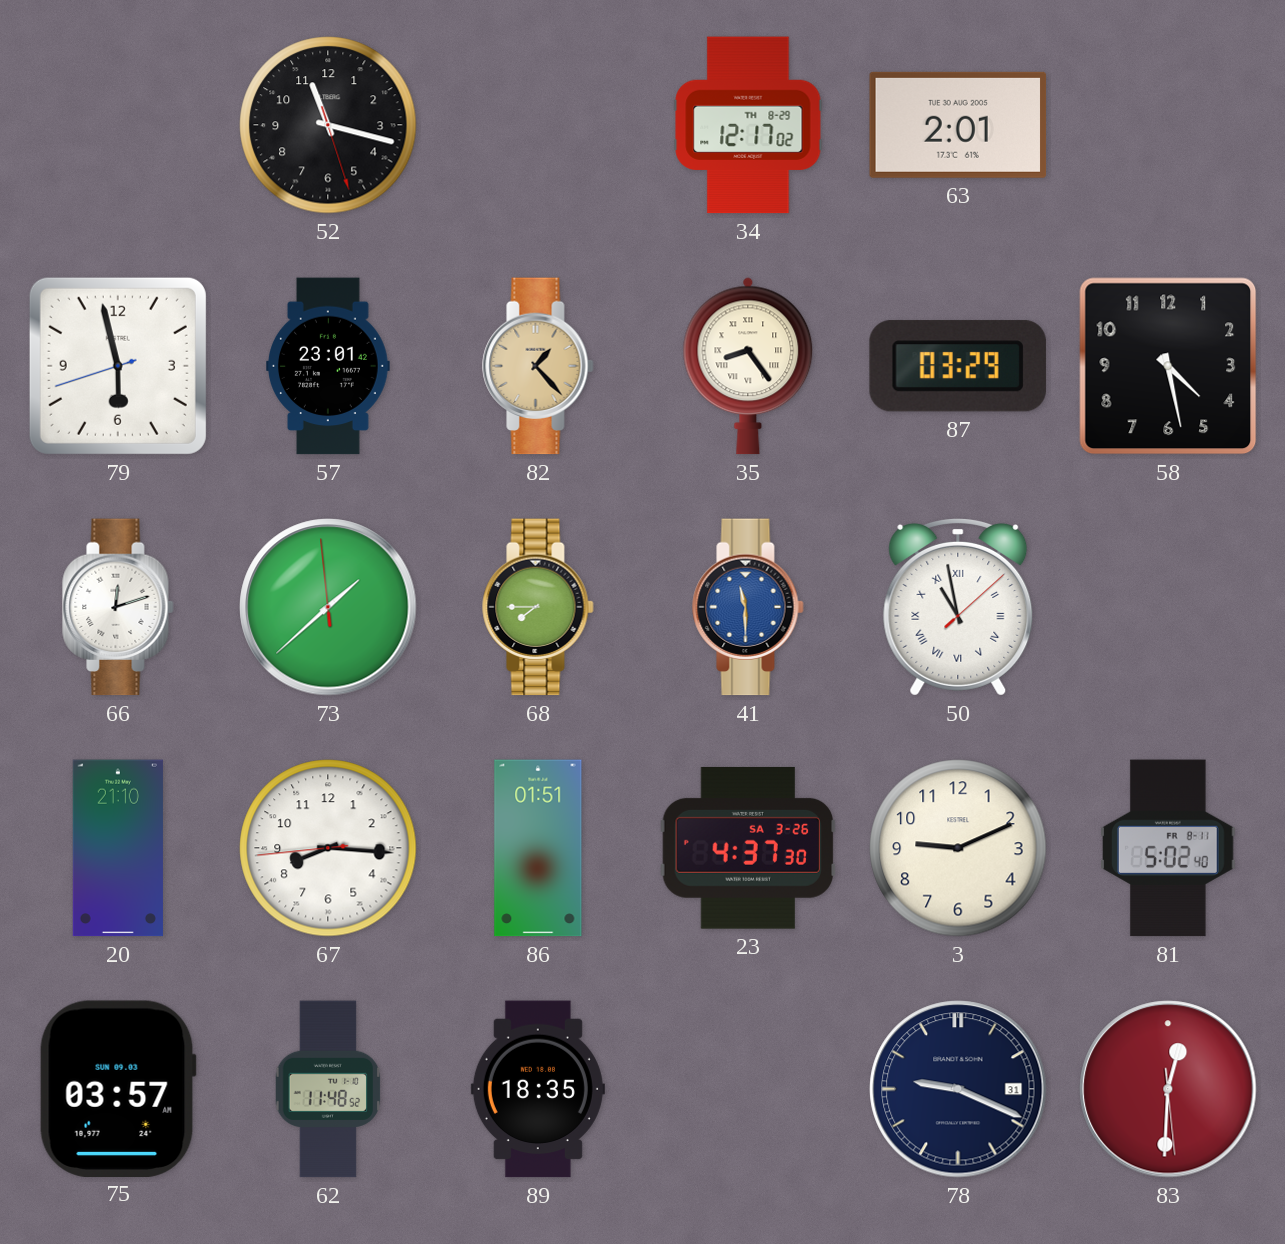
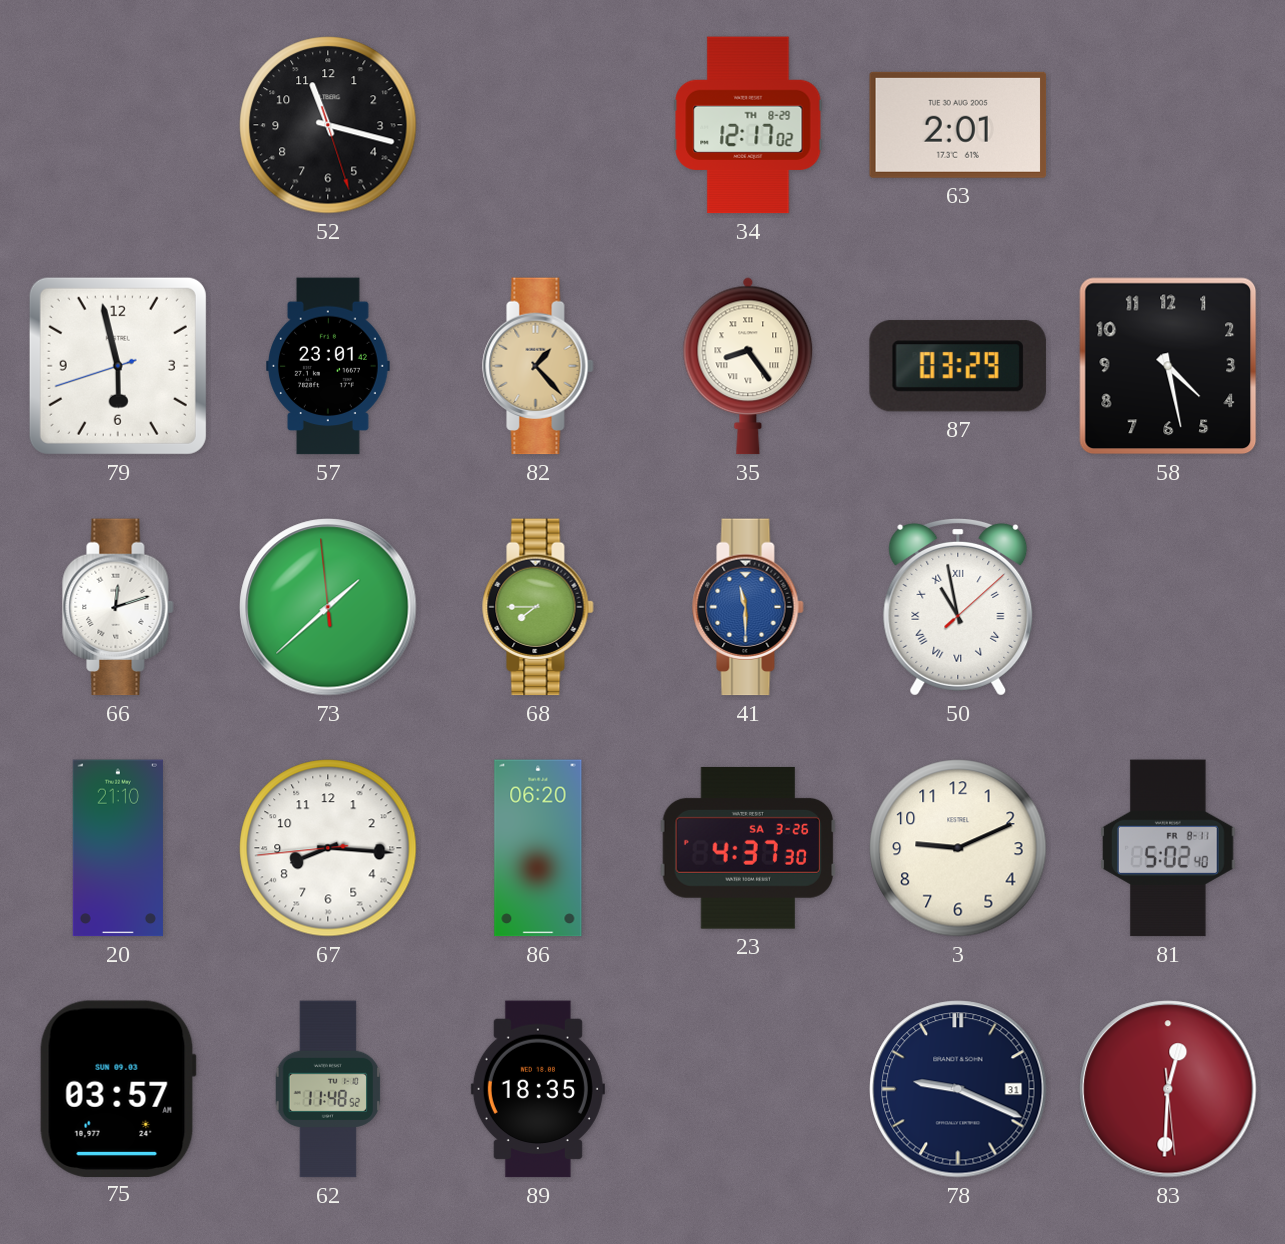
86: 01:51 -> 06:20 (538, 848)
